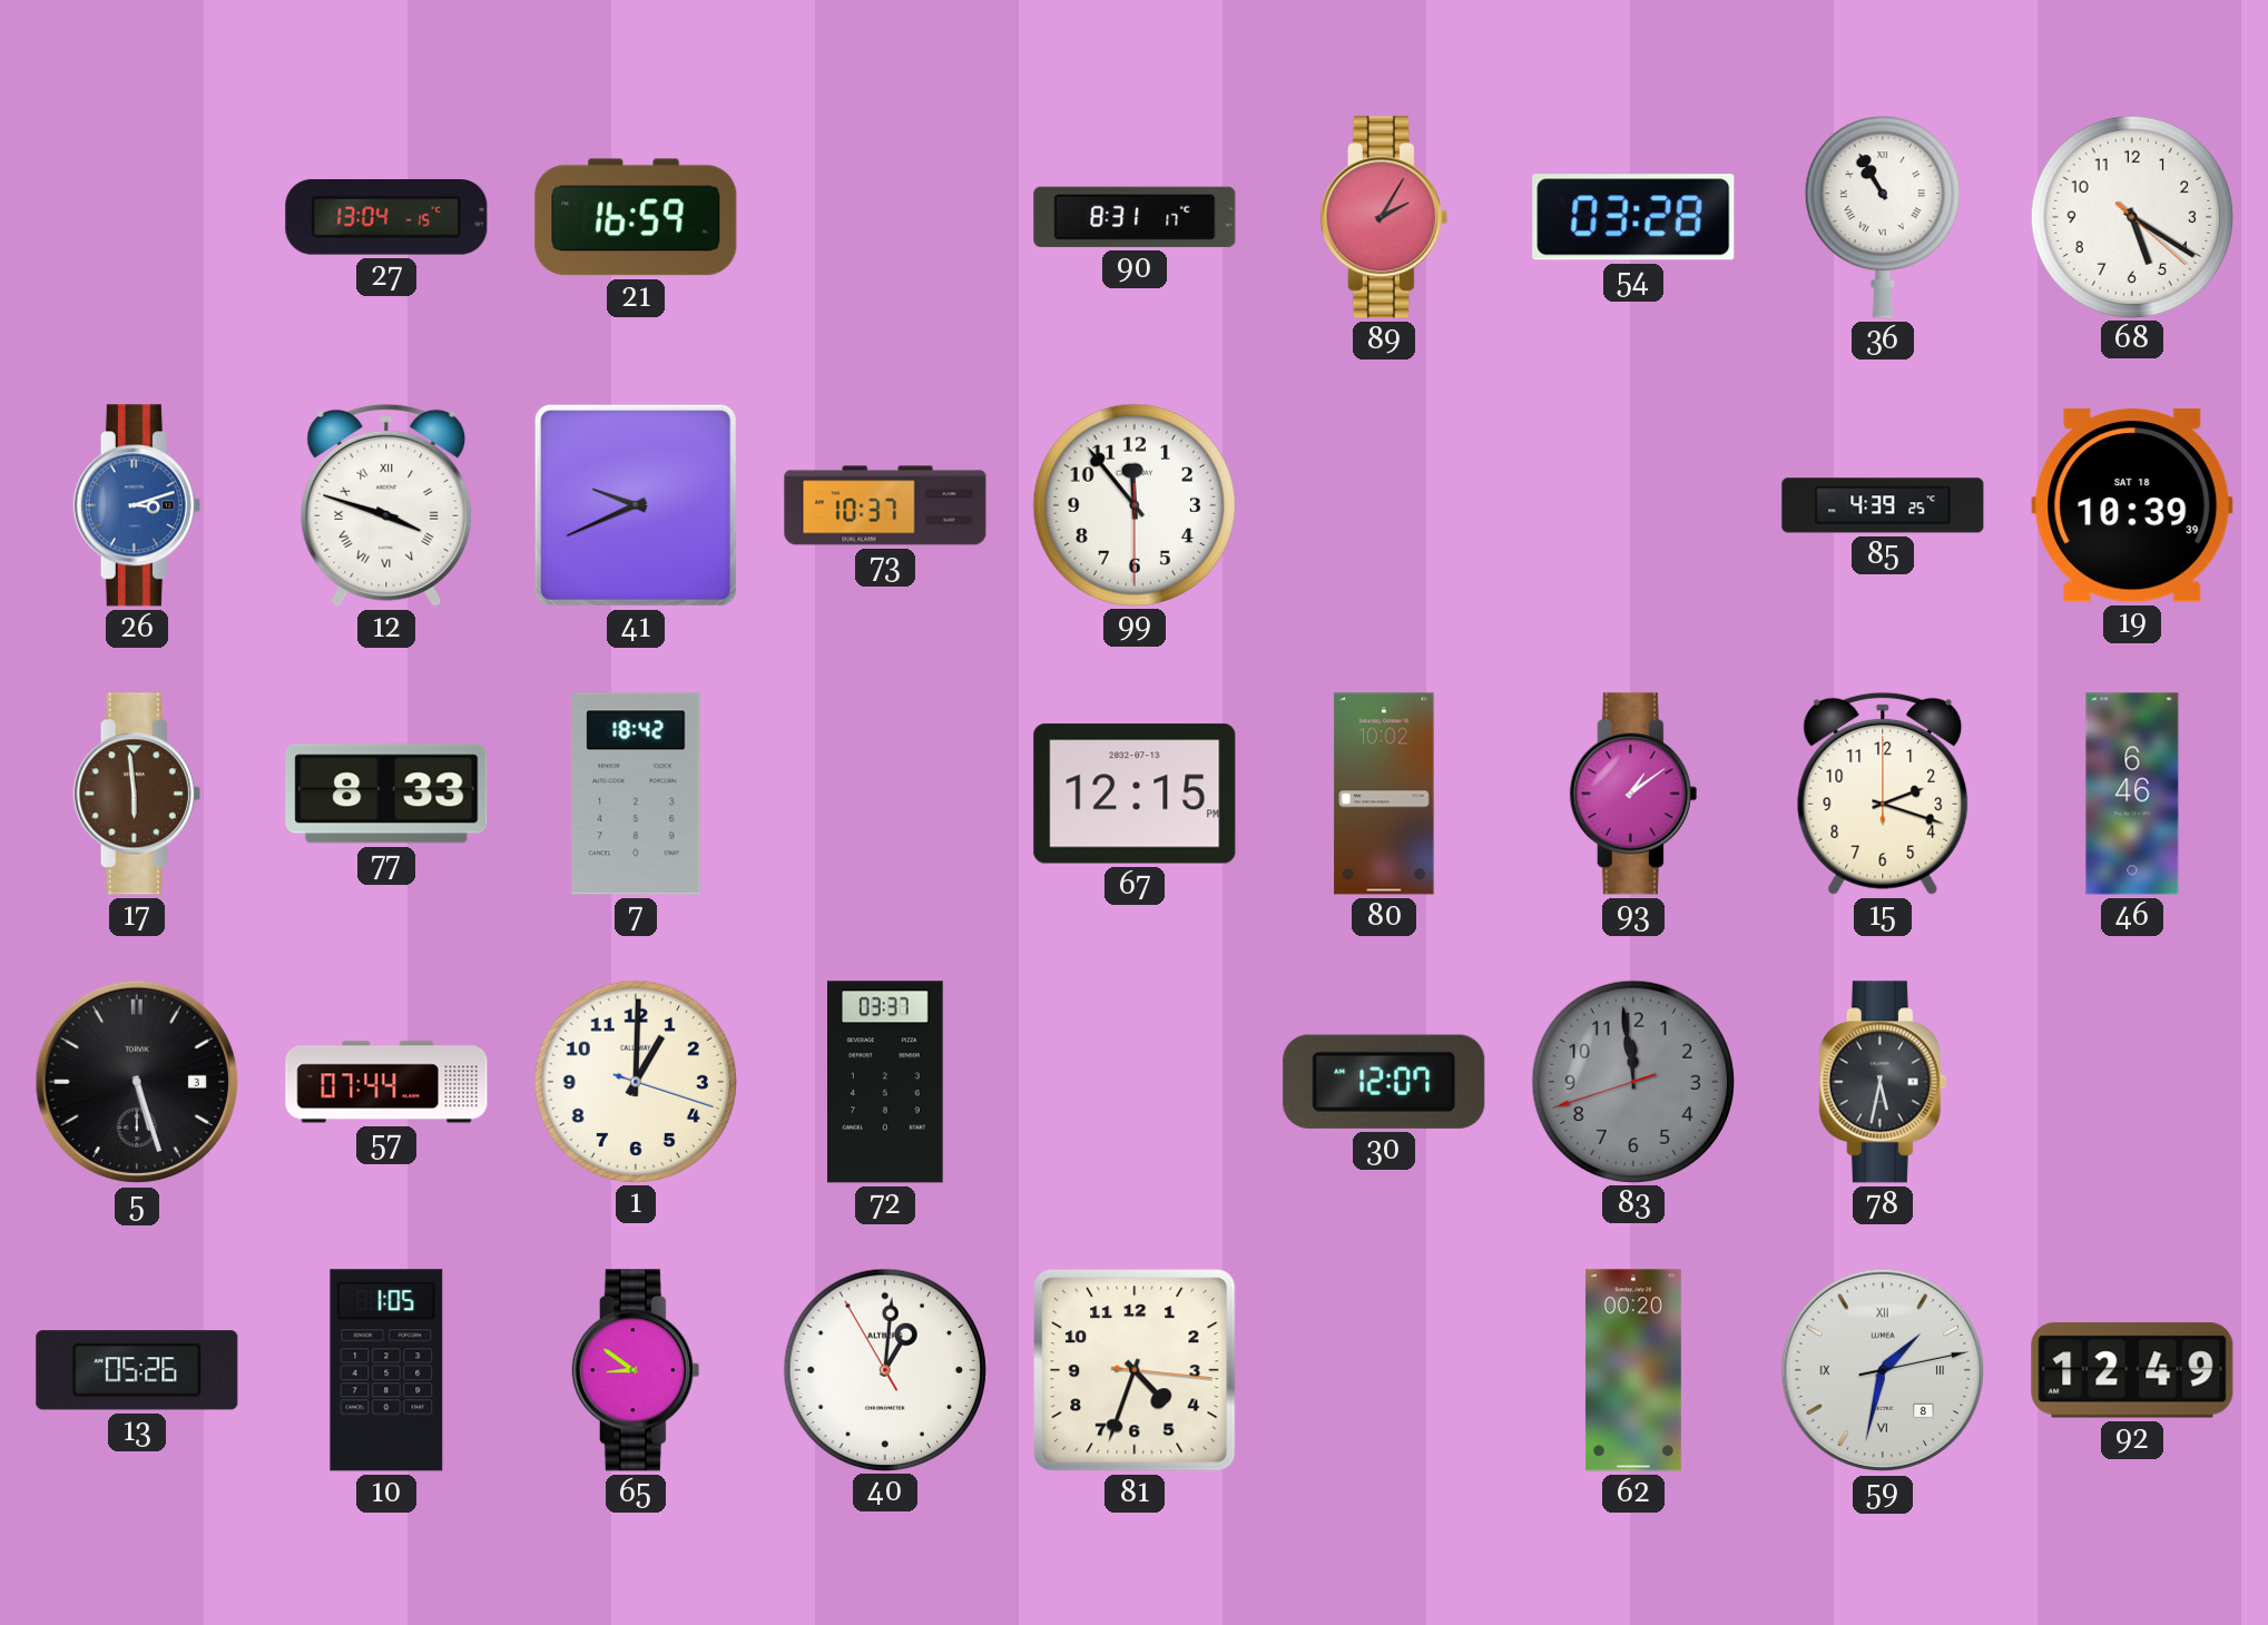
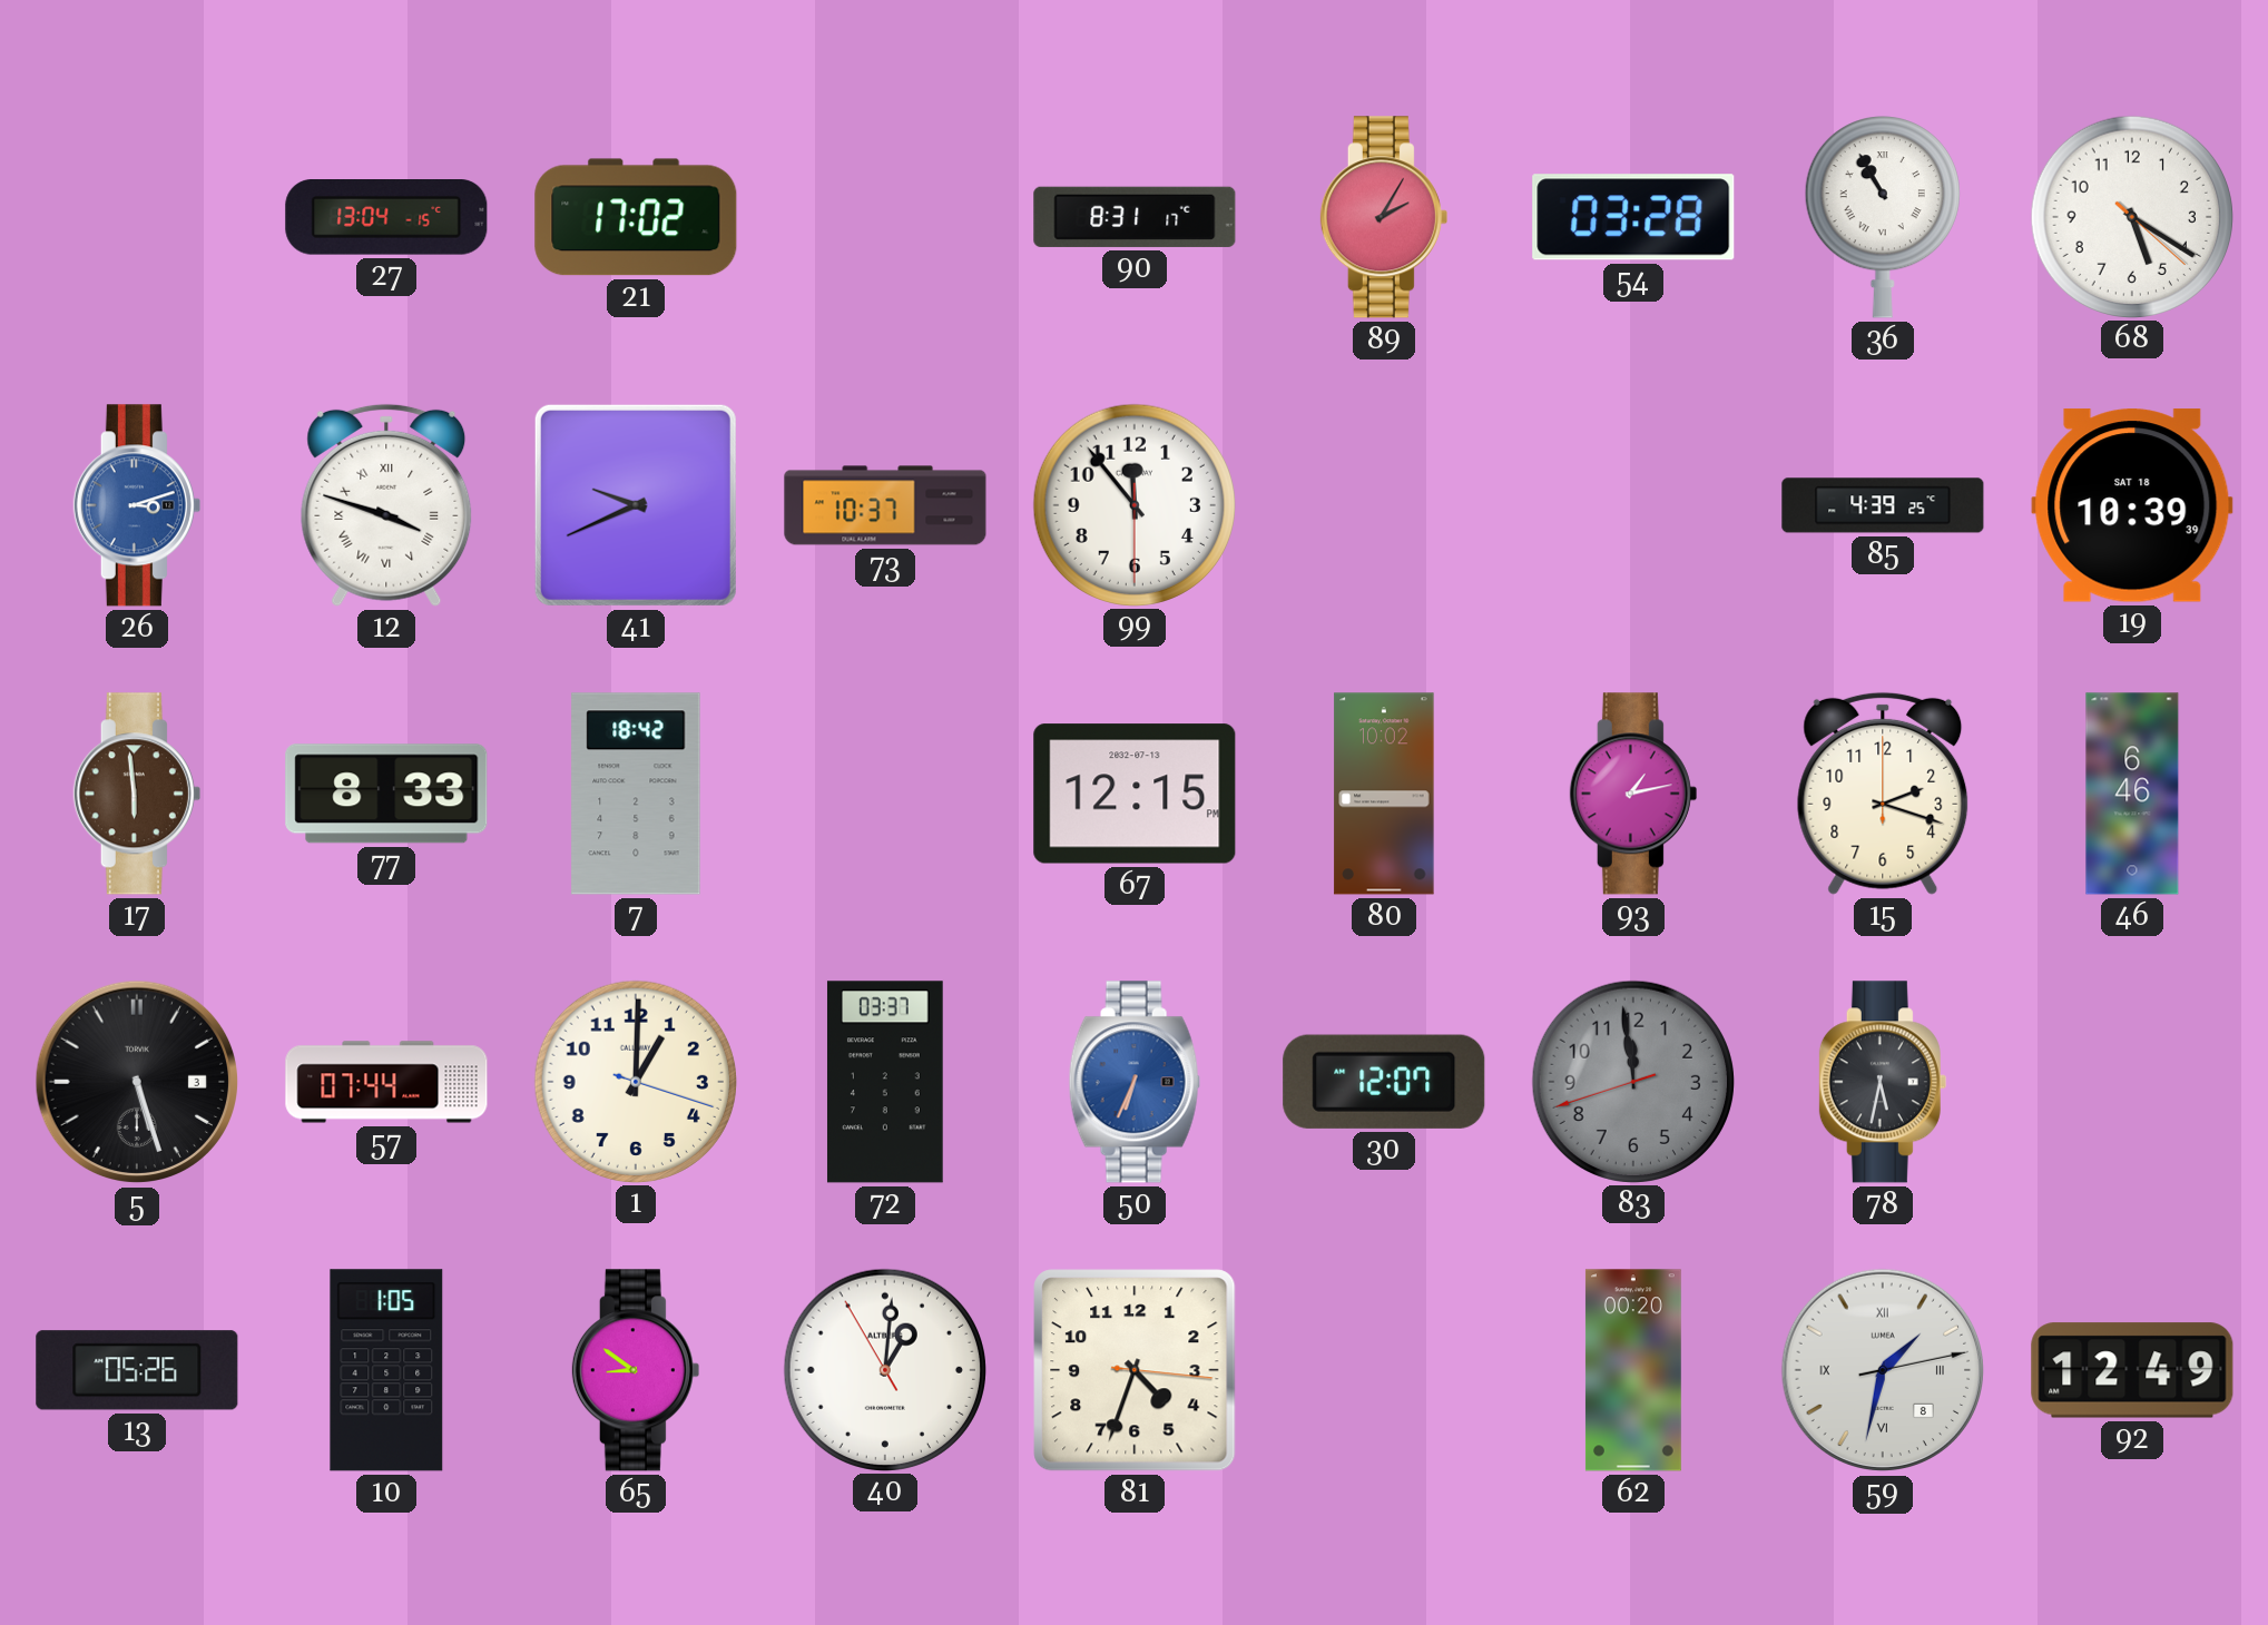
21: 16:59 -> 17:02 (636, 217)
93: 1:09 -> 1:13 (1633, 794)
50: none -> 6:34 (1135, 1082)
